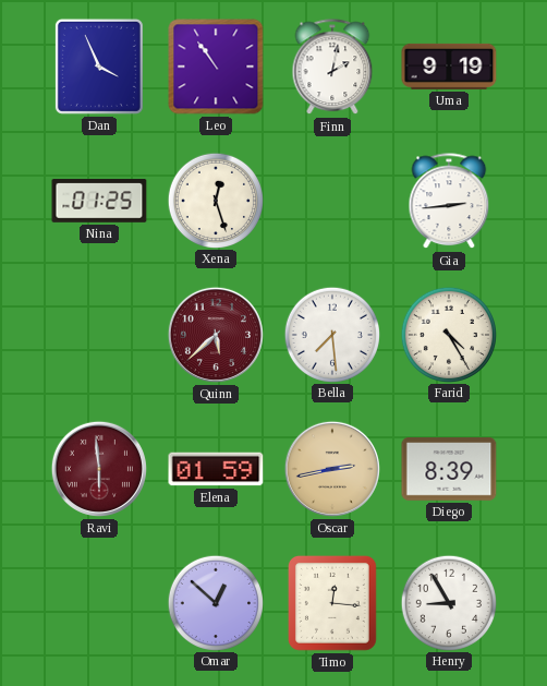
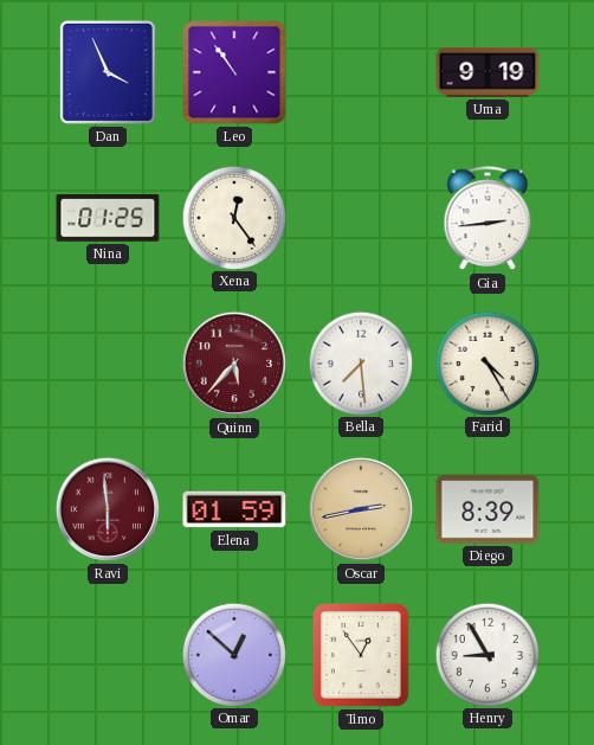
Finn: 2:02 -> none (332, 68)
Xena: 12:27 -> 12:24 (233, 217)
Quinn: 5:38 -> 5:37 (234, 364)
Timo: 12:16 -> 12:54 (361, 656)
